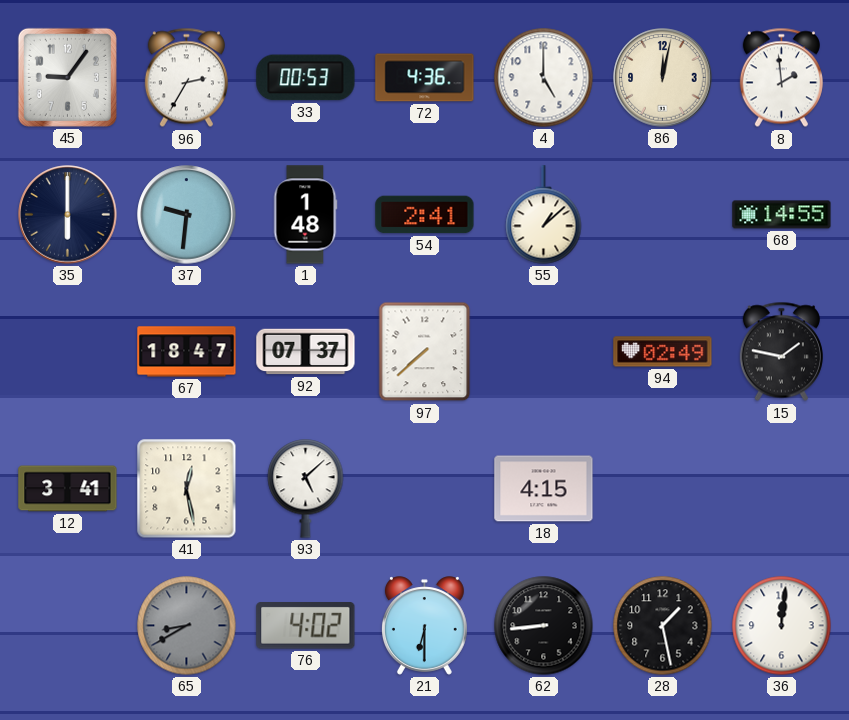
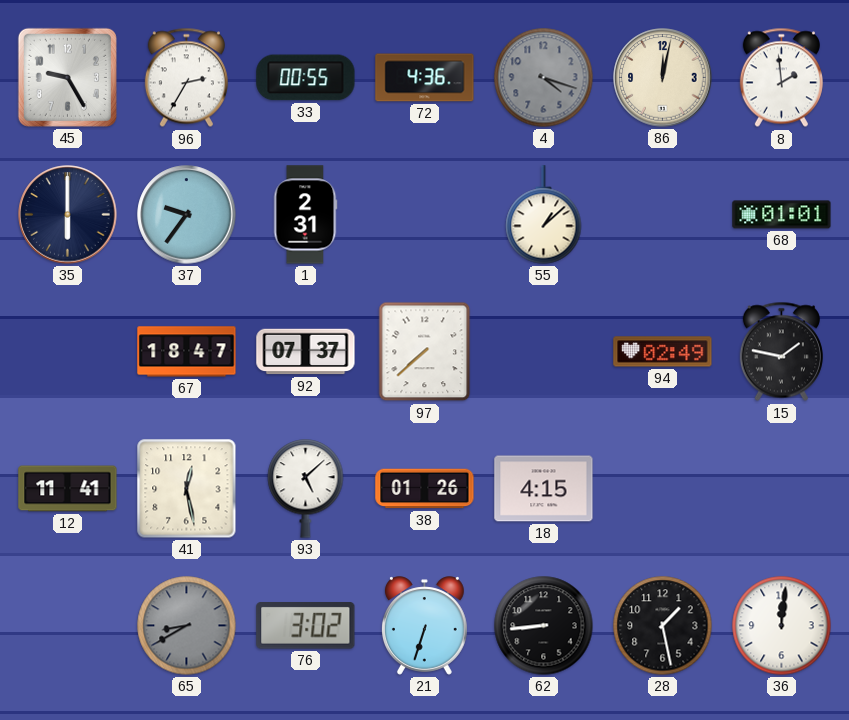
45: 9:06 -> 9:25 (67, 77)
33: 00:53 -> 00:55 (306, 78)
4: 5:00 -> 4:18 (544, 78)
4 dial: white -> grey (544, 78)
37: 9:31 -> 9:36 (187, 215)
1: 1:48 -> 2:31 (305, 215)
54: 2:41 -> none (425, 215)
68: 14:55 -> 01:01 (782, 215)
12: 3:41 -> 11:41 (68, 489)
38: none -> 01:26 (425, 489)
76: 4:02 -> 3:02 (306, 626)
21: 6:30 -> 6:33 (424, 626)
